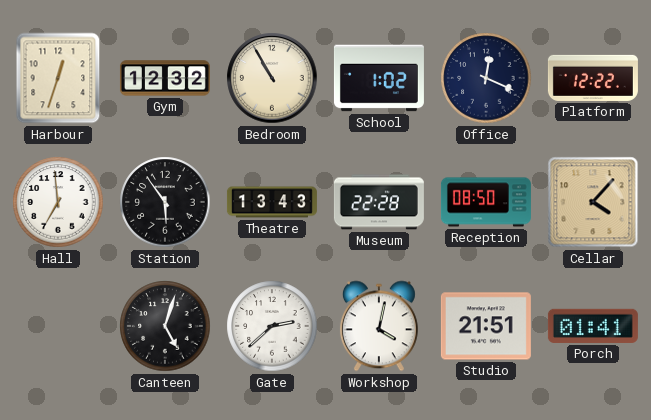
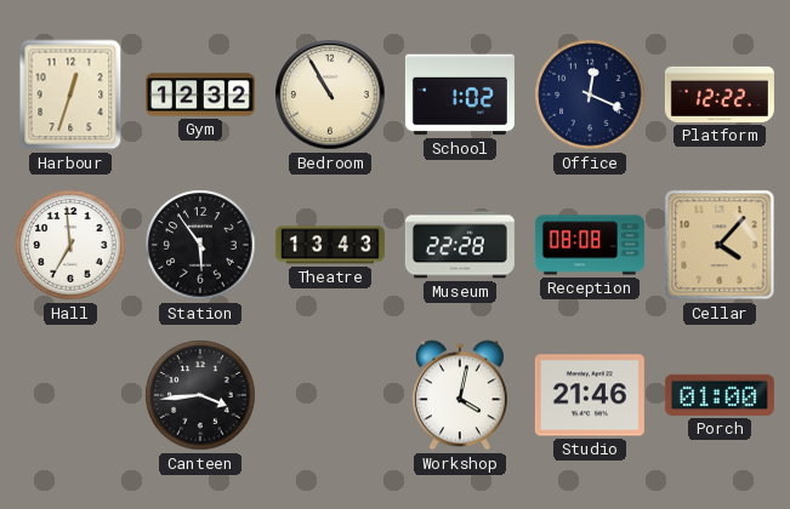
Reception: 08:50 -> 08:08 (590, 245)
Canteen: 5:03 -> 3:44 (200, 395)
Gate: 2:38 -> none (272, 326)
Studio: 21:51 -> 21:46 (590, 395)
Porch: 01:41 -> 01:00 (720, 395)
